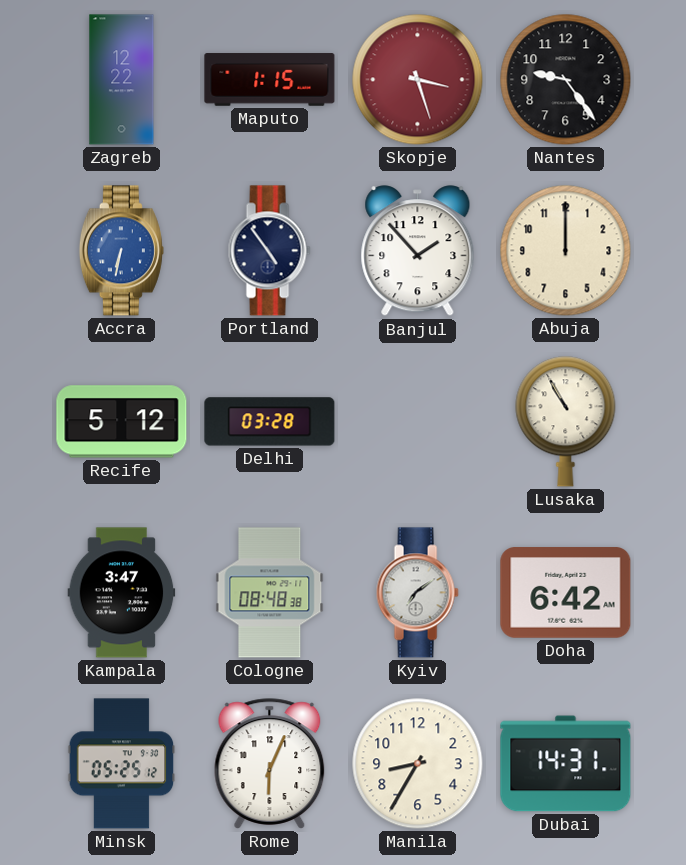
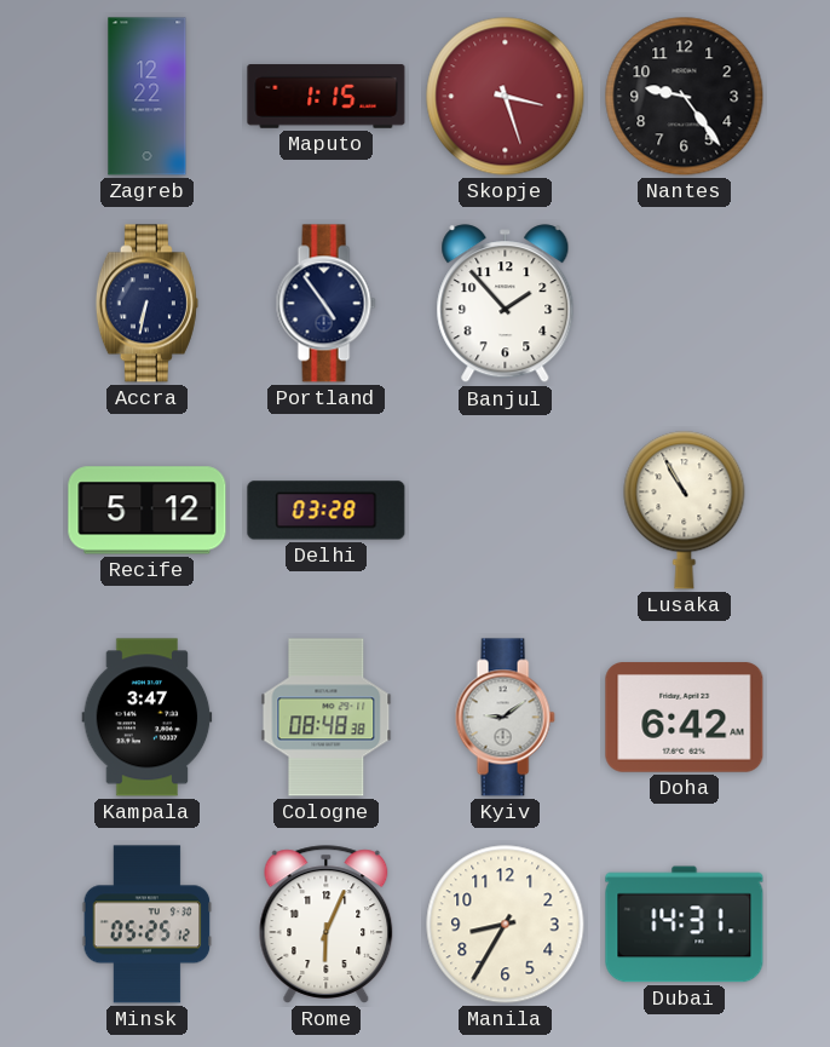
Accra dial: blue -> navy (146, 304)
Abuja: 12:00 -> none (566, 251)
Kyiv: 7:09 -> 9:09 (505, 718)
